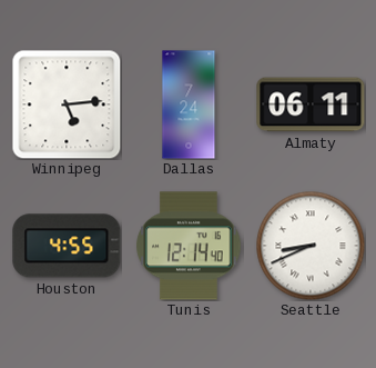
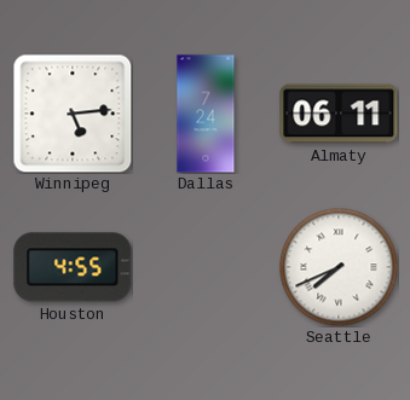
Tunis: 12:14 -> none (189, 246)
Seattle: 8:41 -> 7:41 (339, 267)
